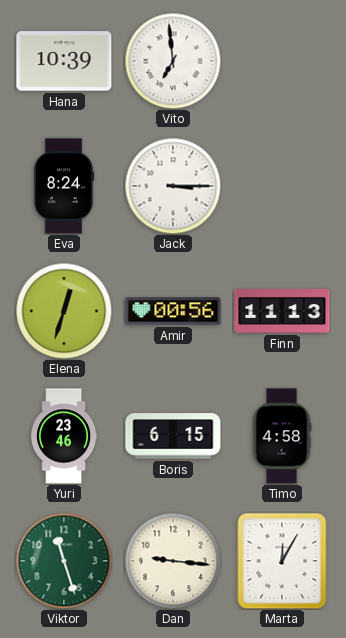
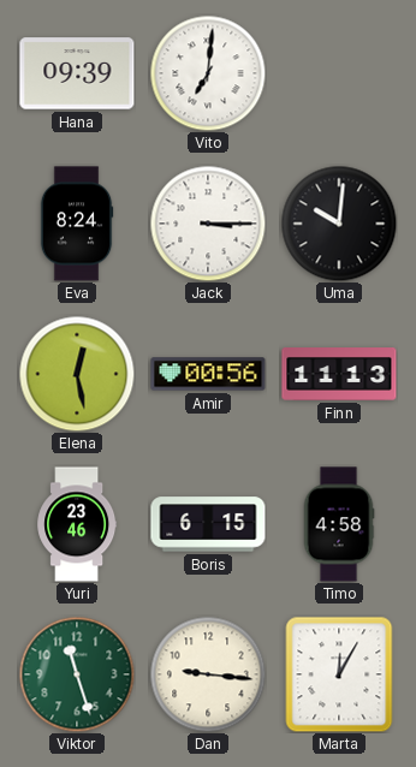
Hana: 10:39 -> 09:39 (77, 73)
Vito: 6:59 -> 7:01 (208, 73)
Uma: none -> 10:01 (339, 224)
Elena: 12:33 -> 12:28 (77, 374)
